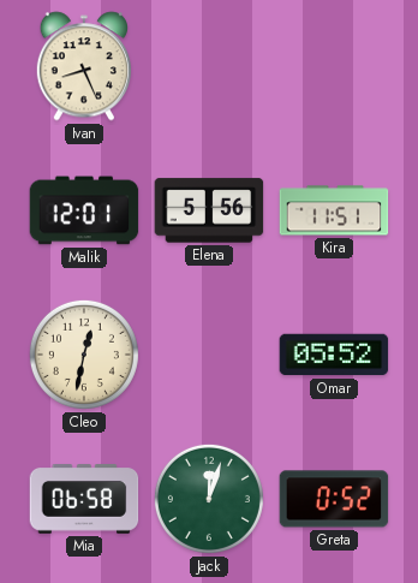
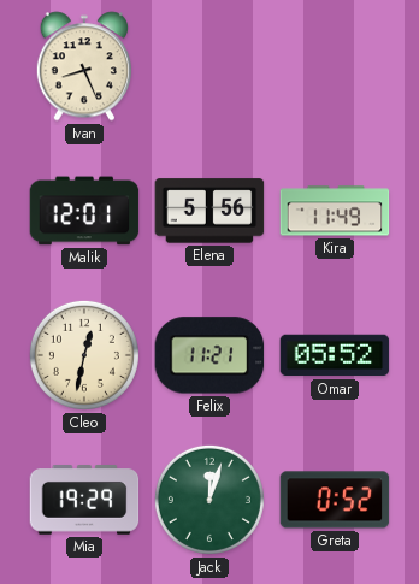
Kira: 11:51 -> 11:49 (335, 211)
Felix: none -> 11:21 (209, 355)
Mia: 06:58 -> 19:29 (84, 501)
